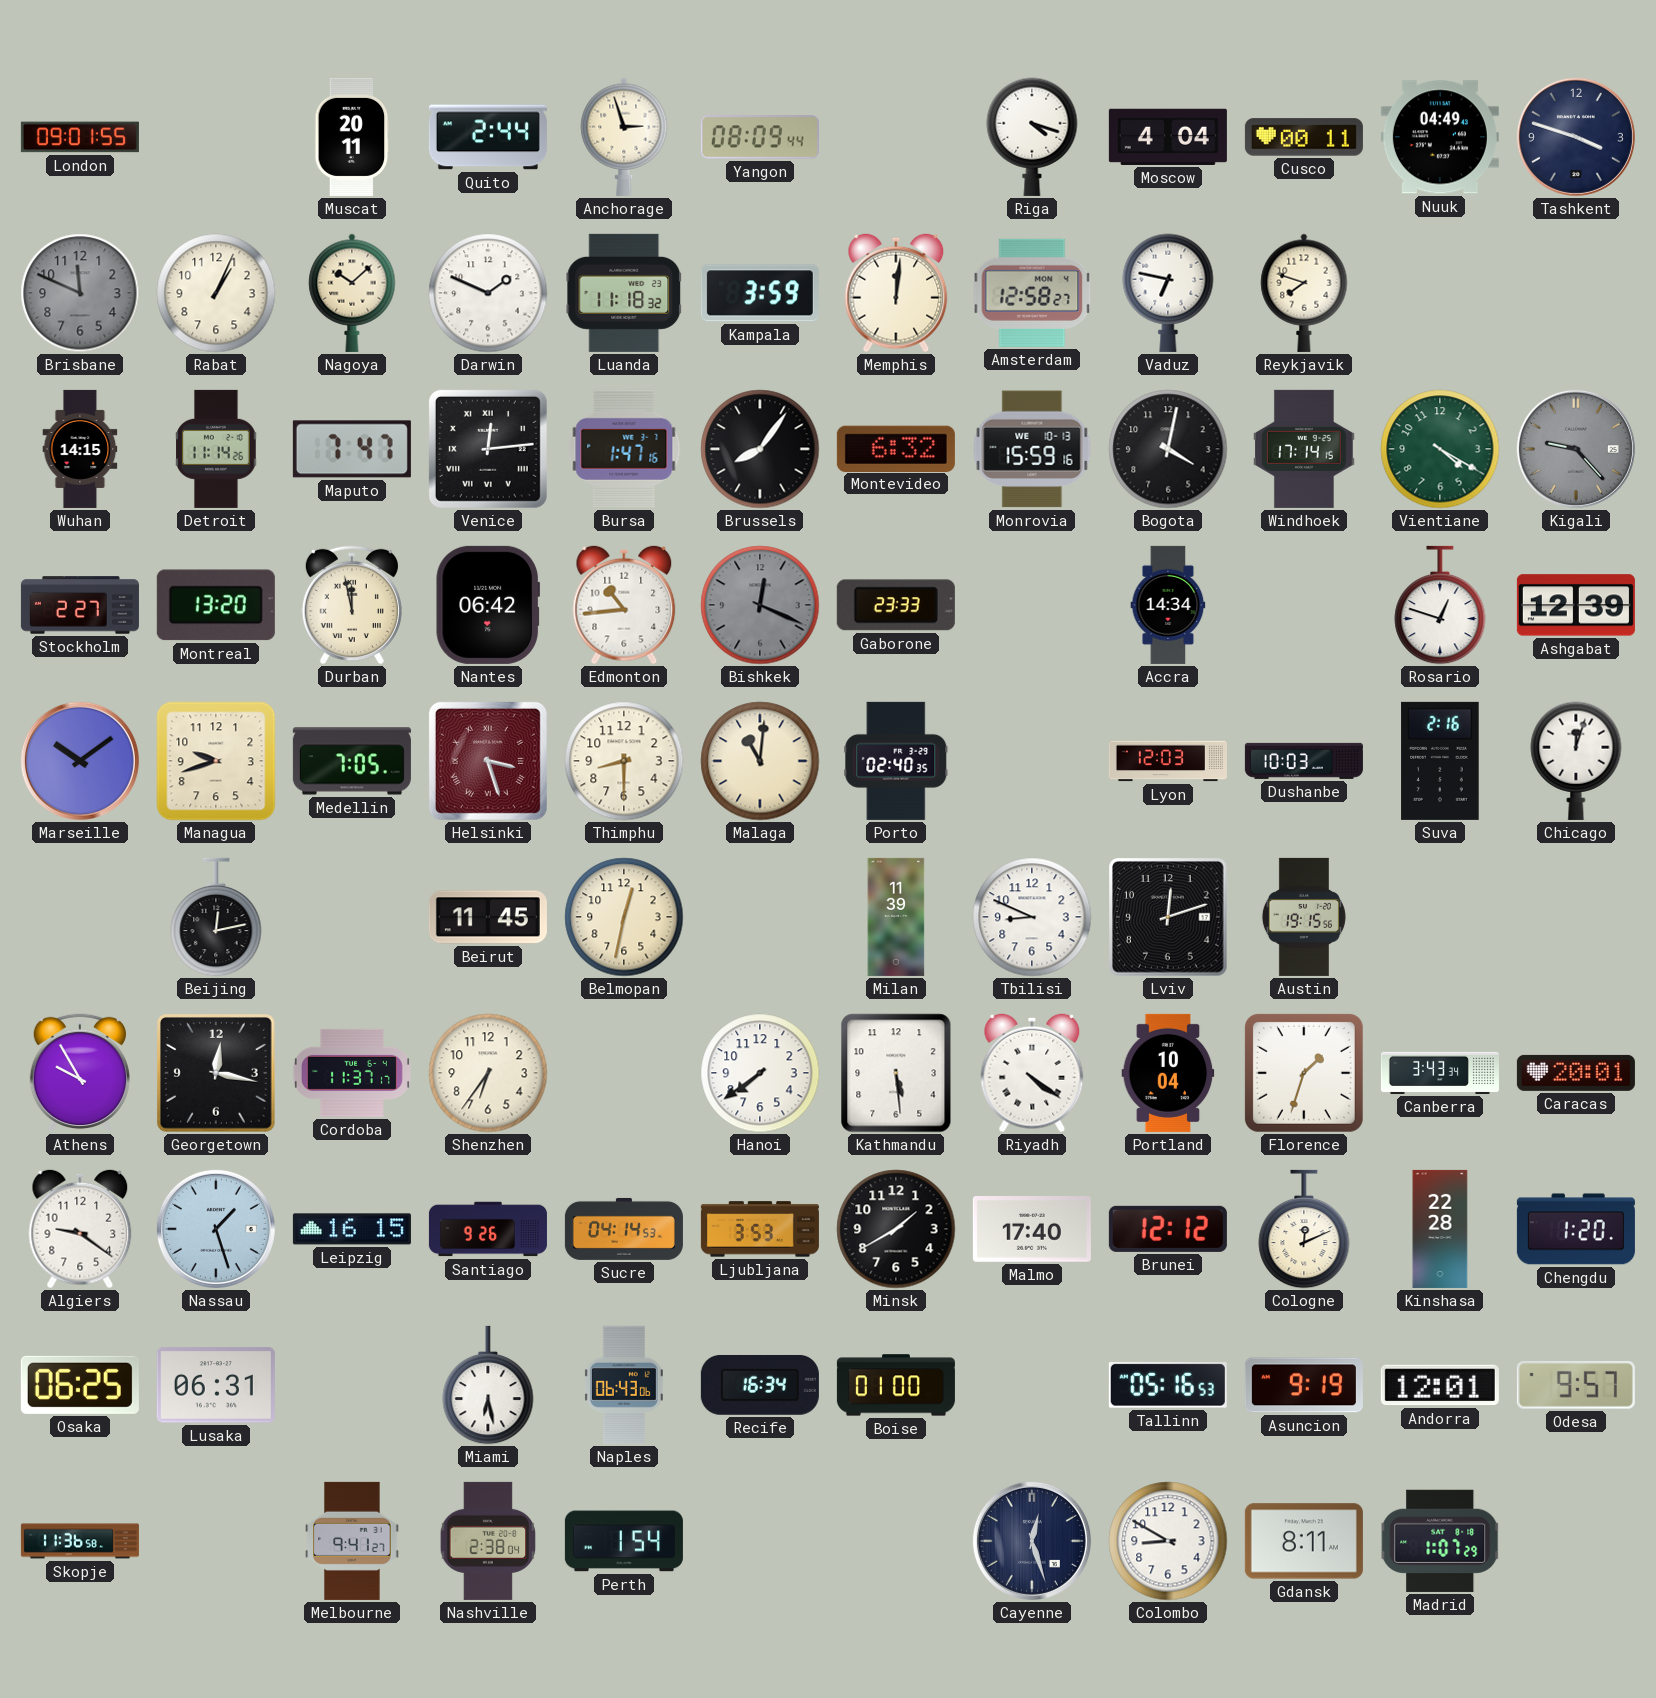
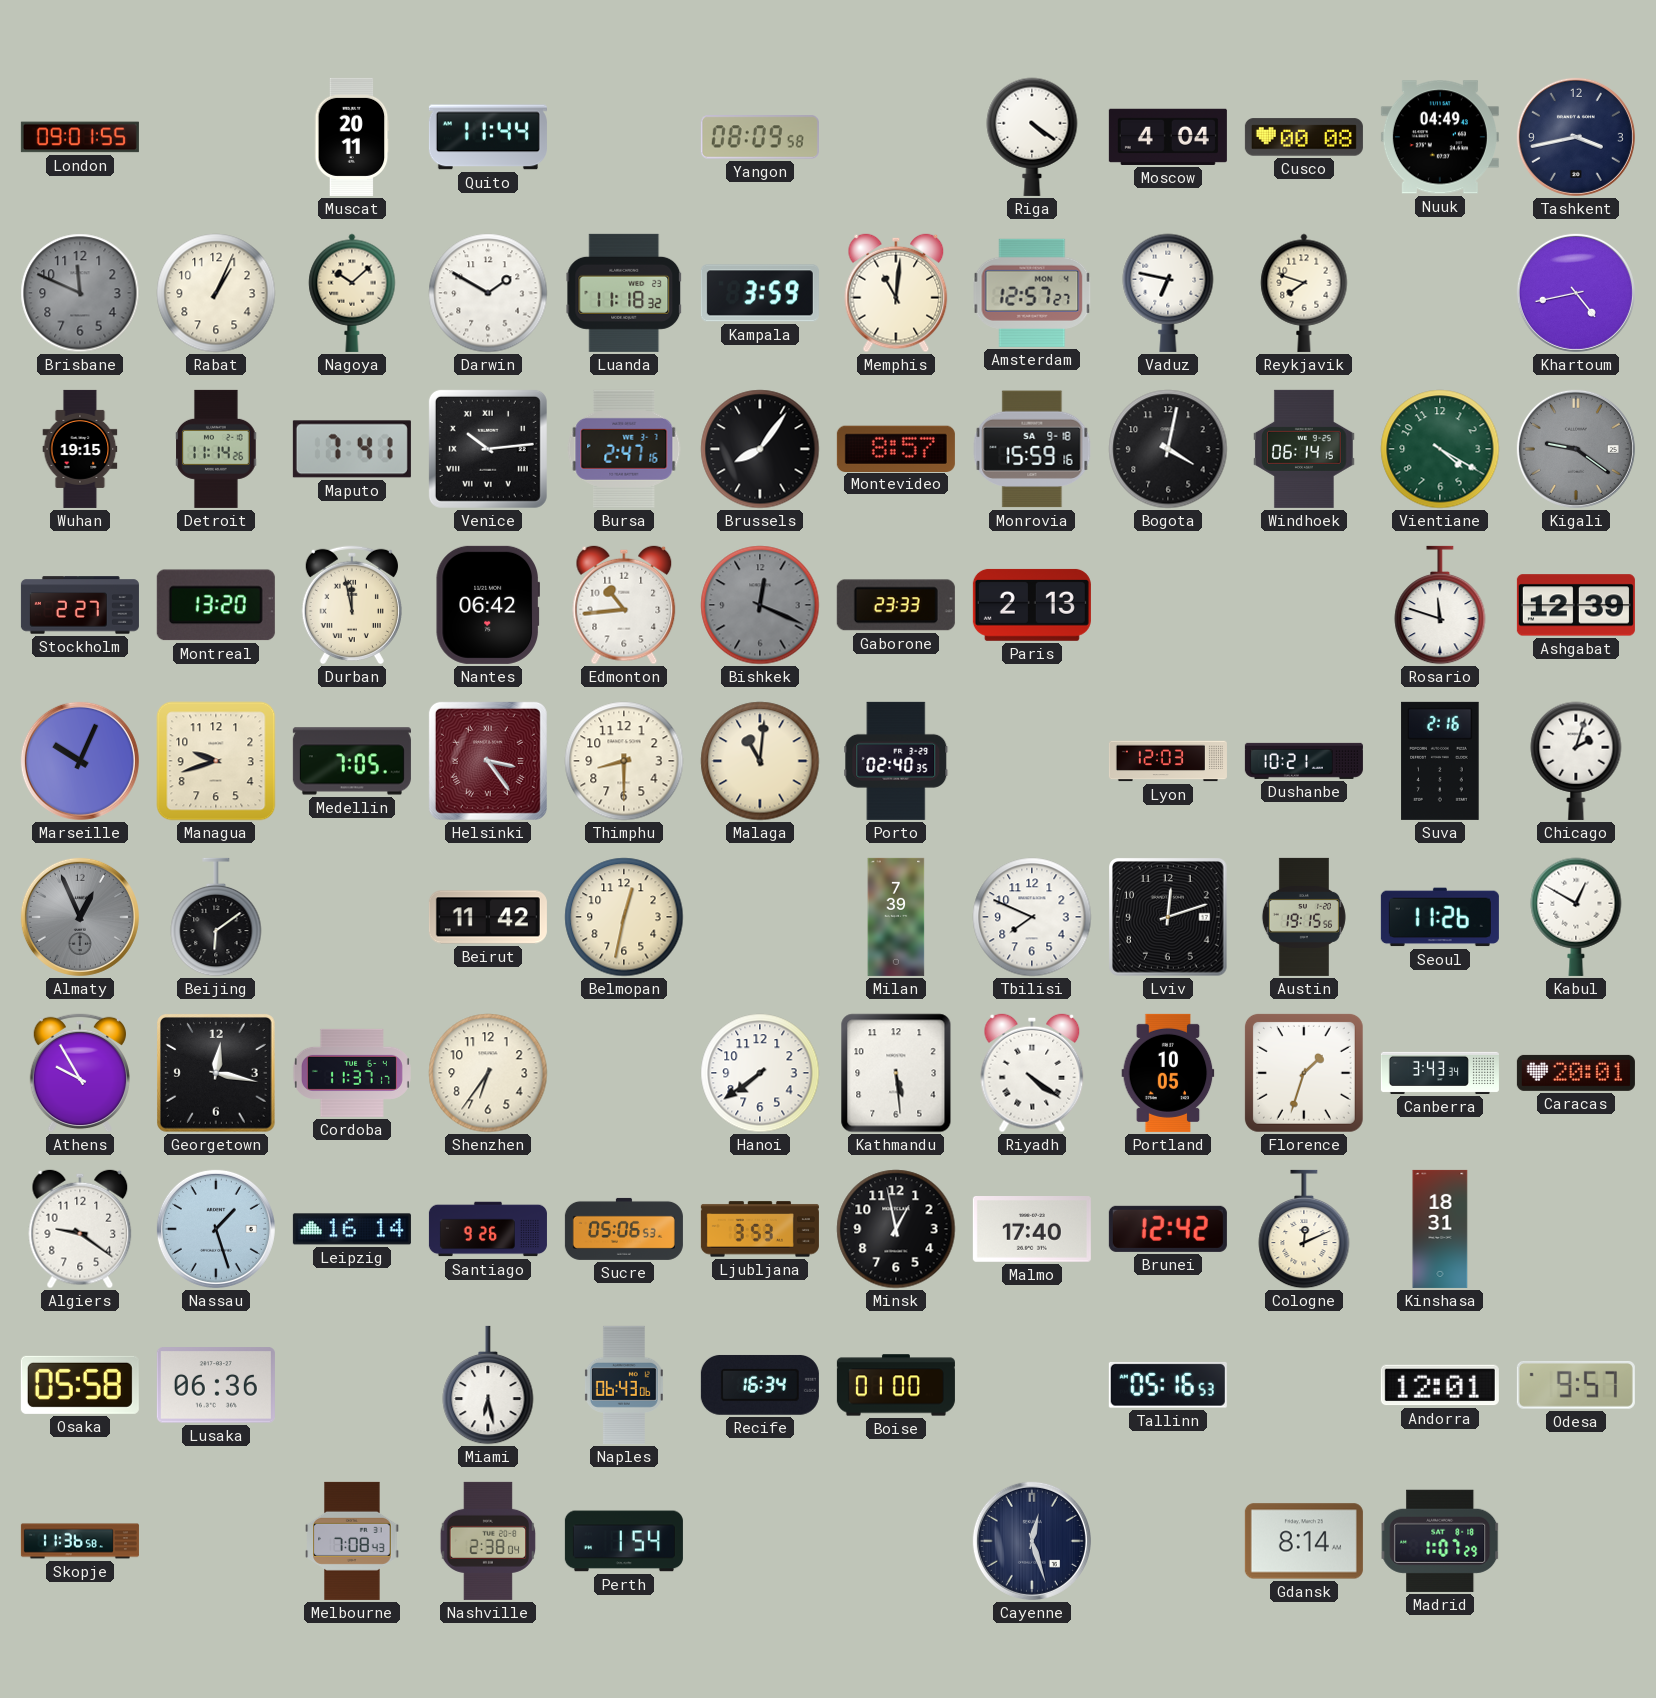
Quito: 2:44 -> 11:44 (488, 137)
Anchorage: 2:57 -> none (624, 137)
Yangon: 08:09:44 -> 08:09:58 (760, 137)
Riga: 4:18 -> 4:21 (1032, 137)
Cusco: 00:11 -> 00:08 (1304, 137)
Tashkent: 3:48 -> 3:43 (1576, 137)
Darwin: 1:49 -> 1:50 (488, 293)
Memphis: 12:01 -> 11:01 (896, 293)
Amsterdam: 12:58 -> 12:57 (1032, 293)
Khartoum: none -> 4:43 (1576, 293)
Wuhan: 14:15 -> 19:15 (80, 449)
Maputo: 7:47 -> 7:41 (352, 449)
Venice: 12:14 -> 10:14 (488, 449)
Bursa: 1:47 -> 2:47 (624, 449)
Montevideo: 6:32 -> 8:57 (896, 448)
Monrovia date: WE 10-13 -> SA 9-18 (1032, 449)
Windhoek: 17:14 -> 06:14 (1305, 449)
Kigali: 9:23 -> 9:21 (1576, 449)
Paris: none -> 2:13 (1032, 605)
Accra: 14:34 -> none (1168, 605)
Rosario: 12:48 -> 11:48 (1440, 605)
Marseille: 10:09 -> 10:04 (80, 761)
Helsinki: 3:27 -> 3:24 (488, 761)
Dushanbe: 10:03 -> 10:21 (1304, 761)
Chicago: 12:03 -> 2:03 (1576, 761)
Almaty: none -> 12:56 (80, 917)
Beijing: 12:13 -> 6:09 (216, 917)
Beirut: 11:45 -> 11:42 (488, 917)
Milan: 11:39 -> 7:39 (896, 917)
Tbilisi: 8:49 -> 7:49 (1032, 917)
Seoul: none -> 11:26 (1440, 917)
Kabul: none -> 12:50 (1576, 917)
Portland: 10:04 -> 10:05 (1168, 1073)
Leipzig: 16:15 -> 16:14 (352, 1229)
Sucre: 04:14 -> 05:06 (624, 1229)
Minsk: 1:40 -> 12:58 (896, 1229)
Brunei: 12:12 -> 12:42 (1168, 1229)
Kinshasa: 22:28 -> 18:31 (1440, 1229)
Chengdu: 1:20 -> none (1576, 1229)
Osaka: 06:25 -> 05:58 (80, 1385)
Lusaka: 06:31 -> 06:36 (216, 1385)
Asuncion: 9:19 -> none (1304, 1385)
Melbourne: 9:41 -> 7:08 (352, 1541)
Colombo: 8:50 -> none (1168, 1541)
Gdansk: 8:11 -> 8:14 (1304, 1541)
